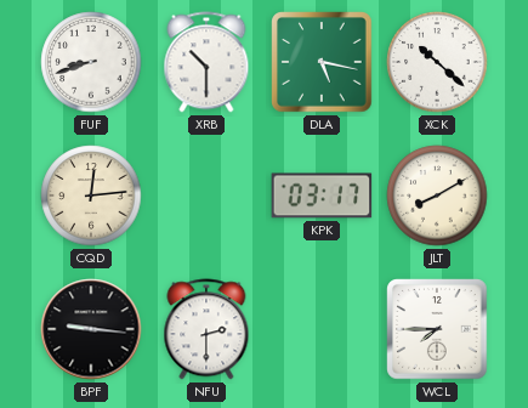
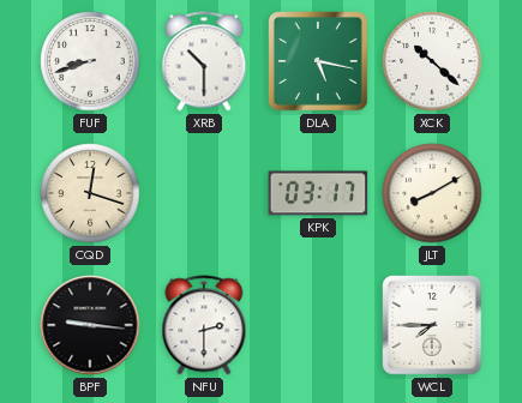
CQD: 12:14 -> 12:18 (90, 193)
